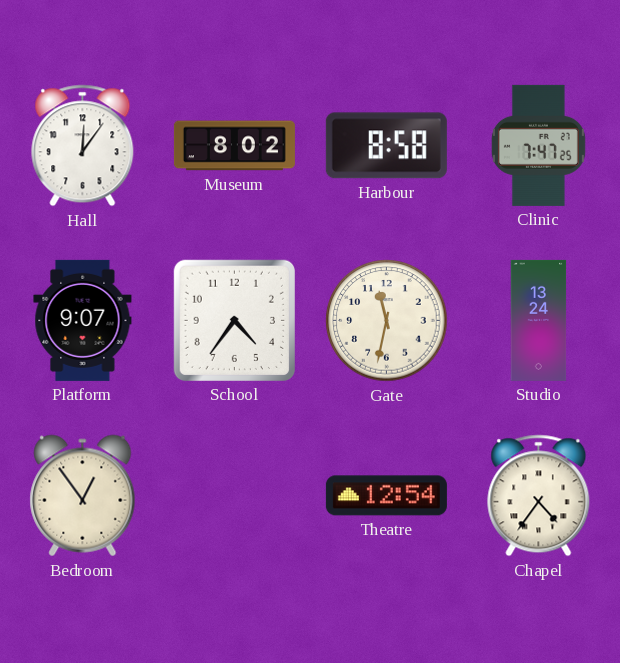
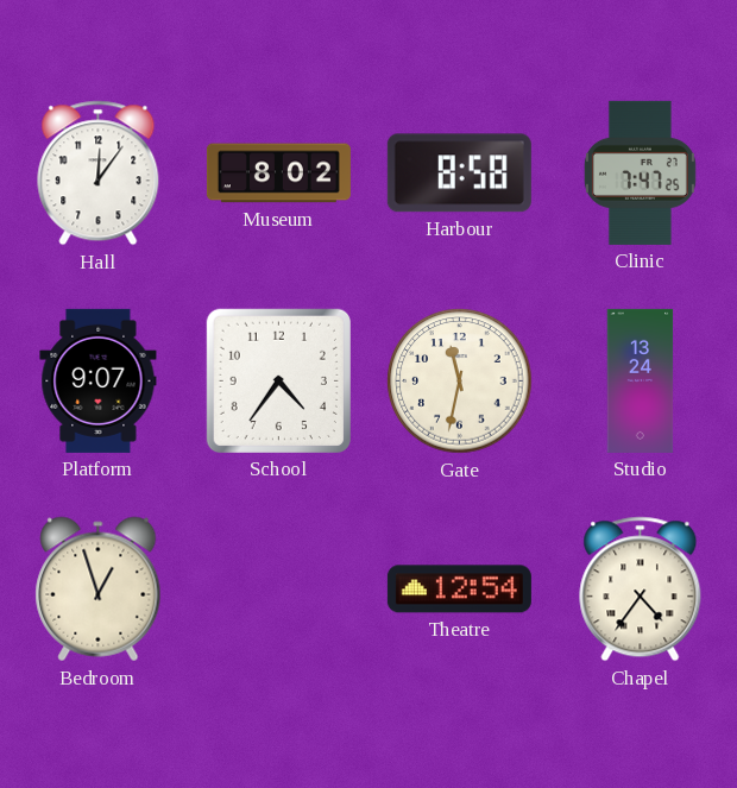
Bedroom: 12:54 -> 12:57 (99, 590)
